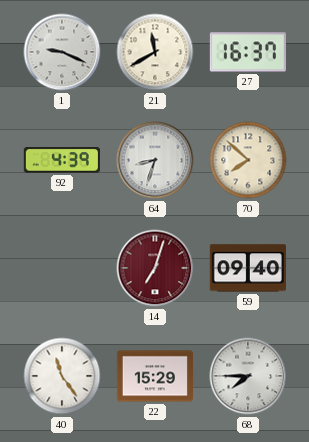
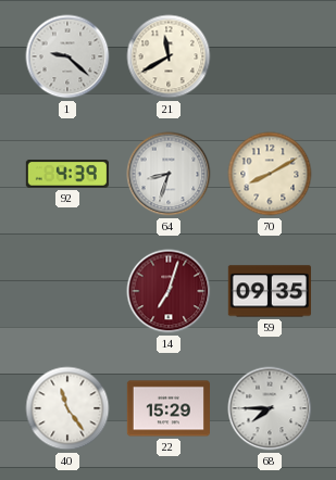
1: 9:19 -> 9:22 (67, 56)
27: 16:37 -> none (248, 52)
70: 7:52 -> 8:10 (270, 174)
59: 09:40 -> 09:35 (270, 291)
